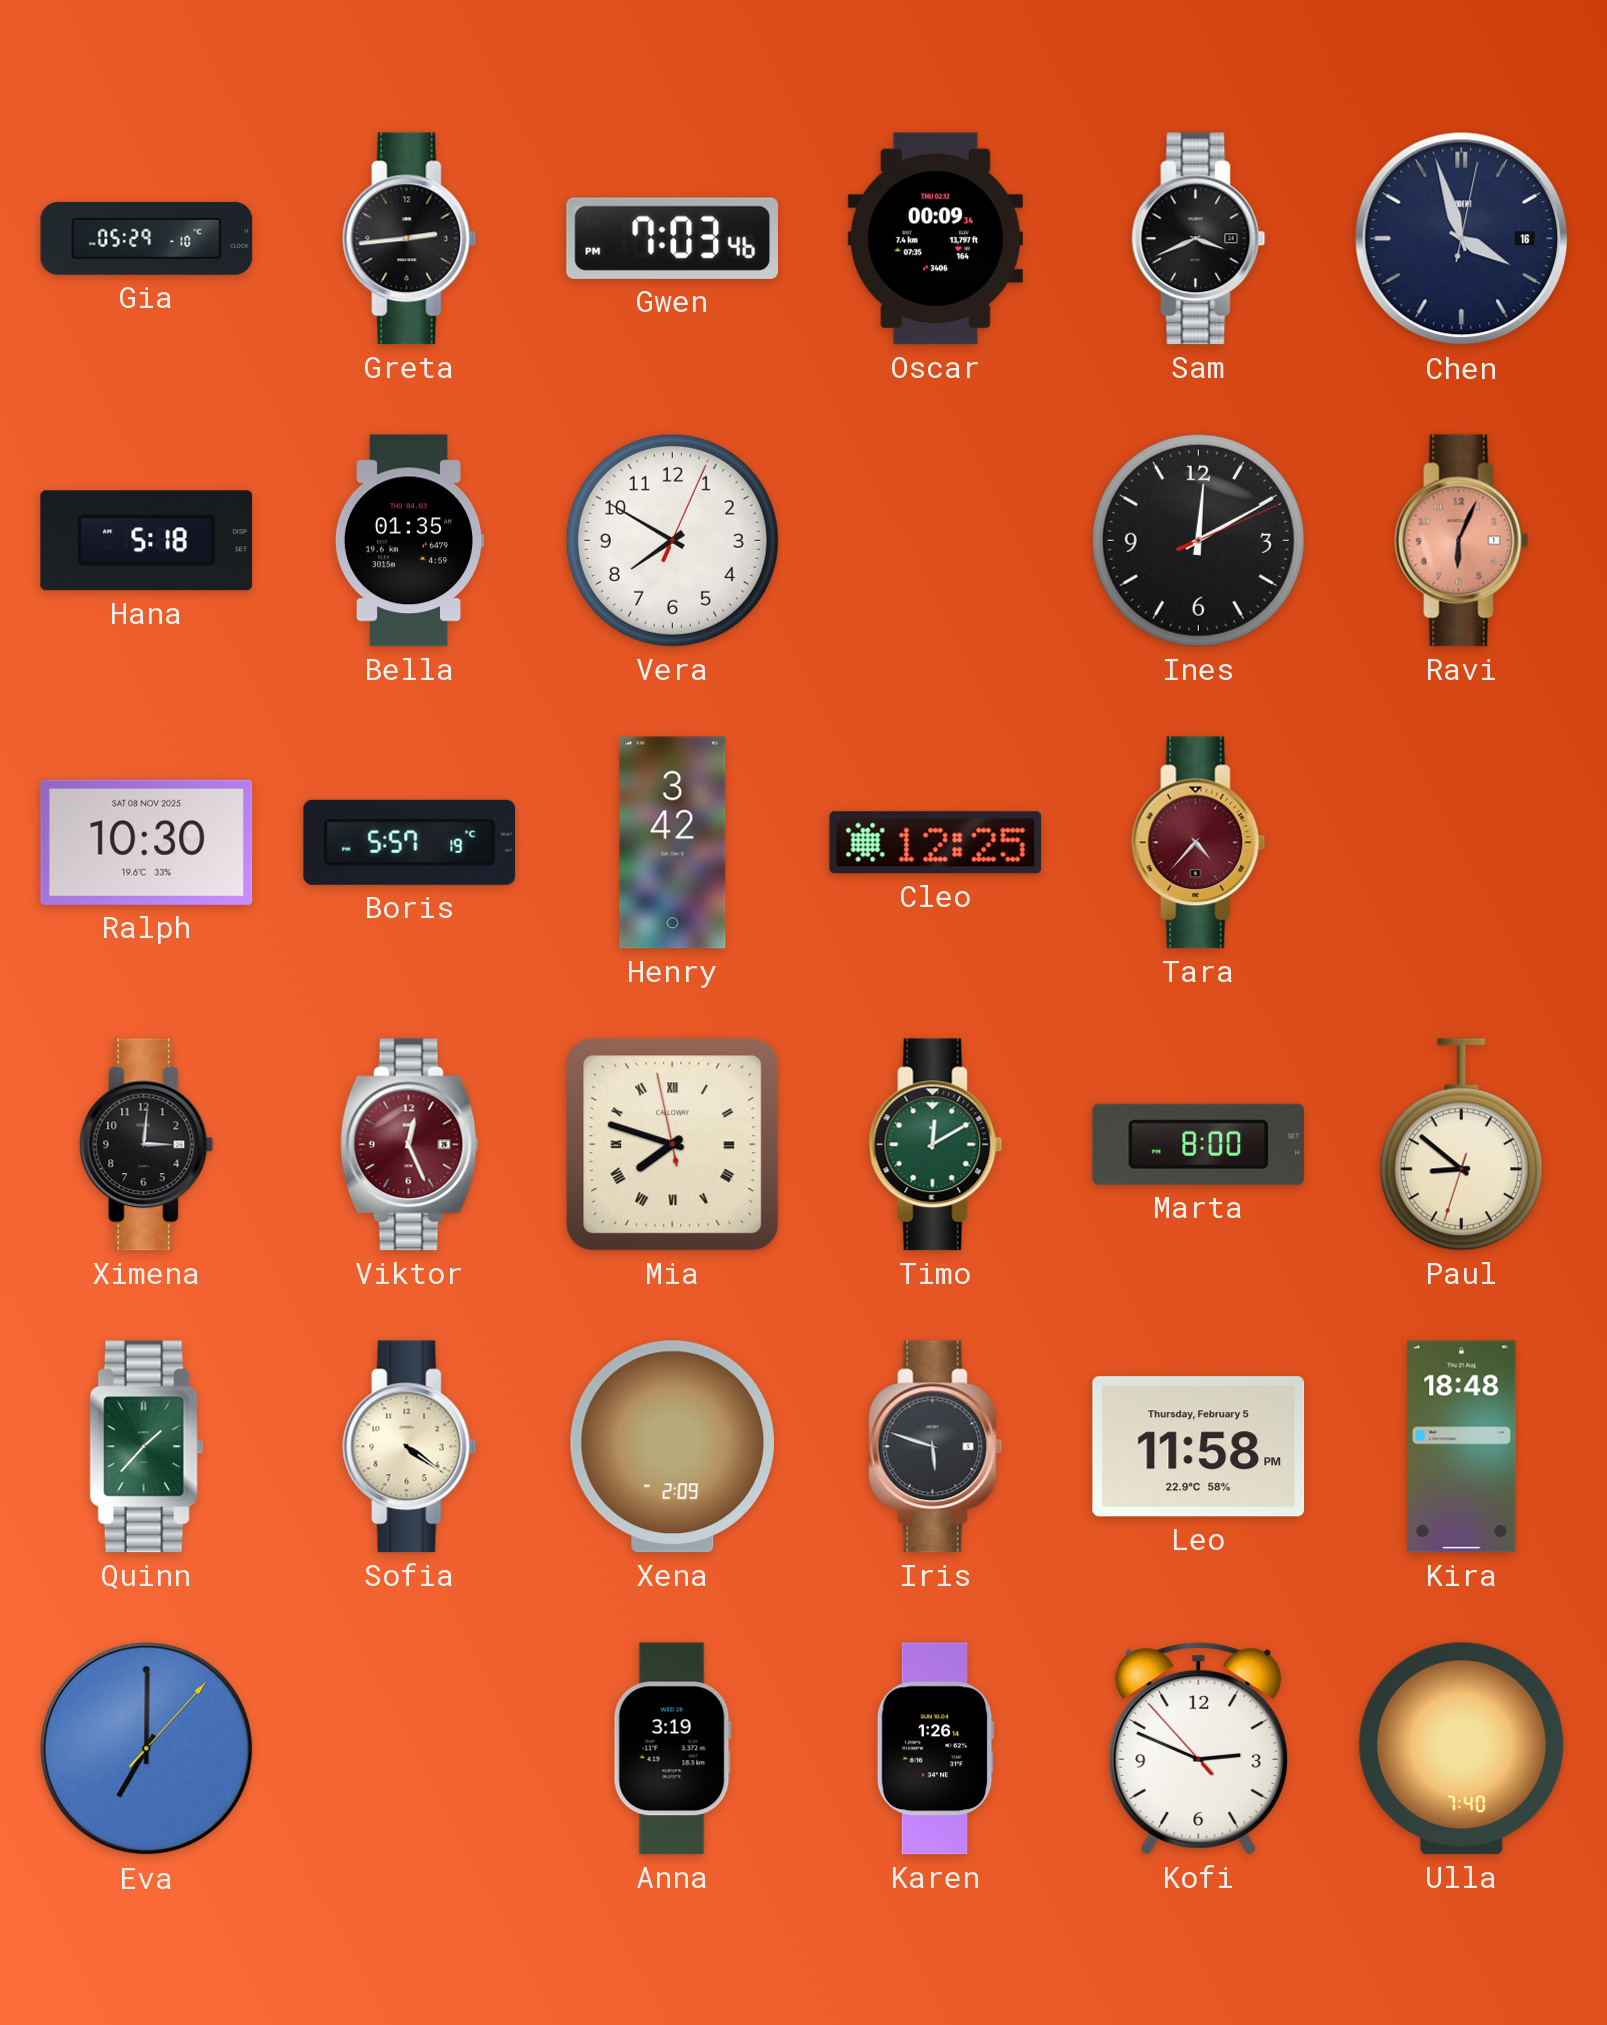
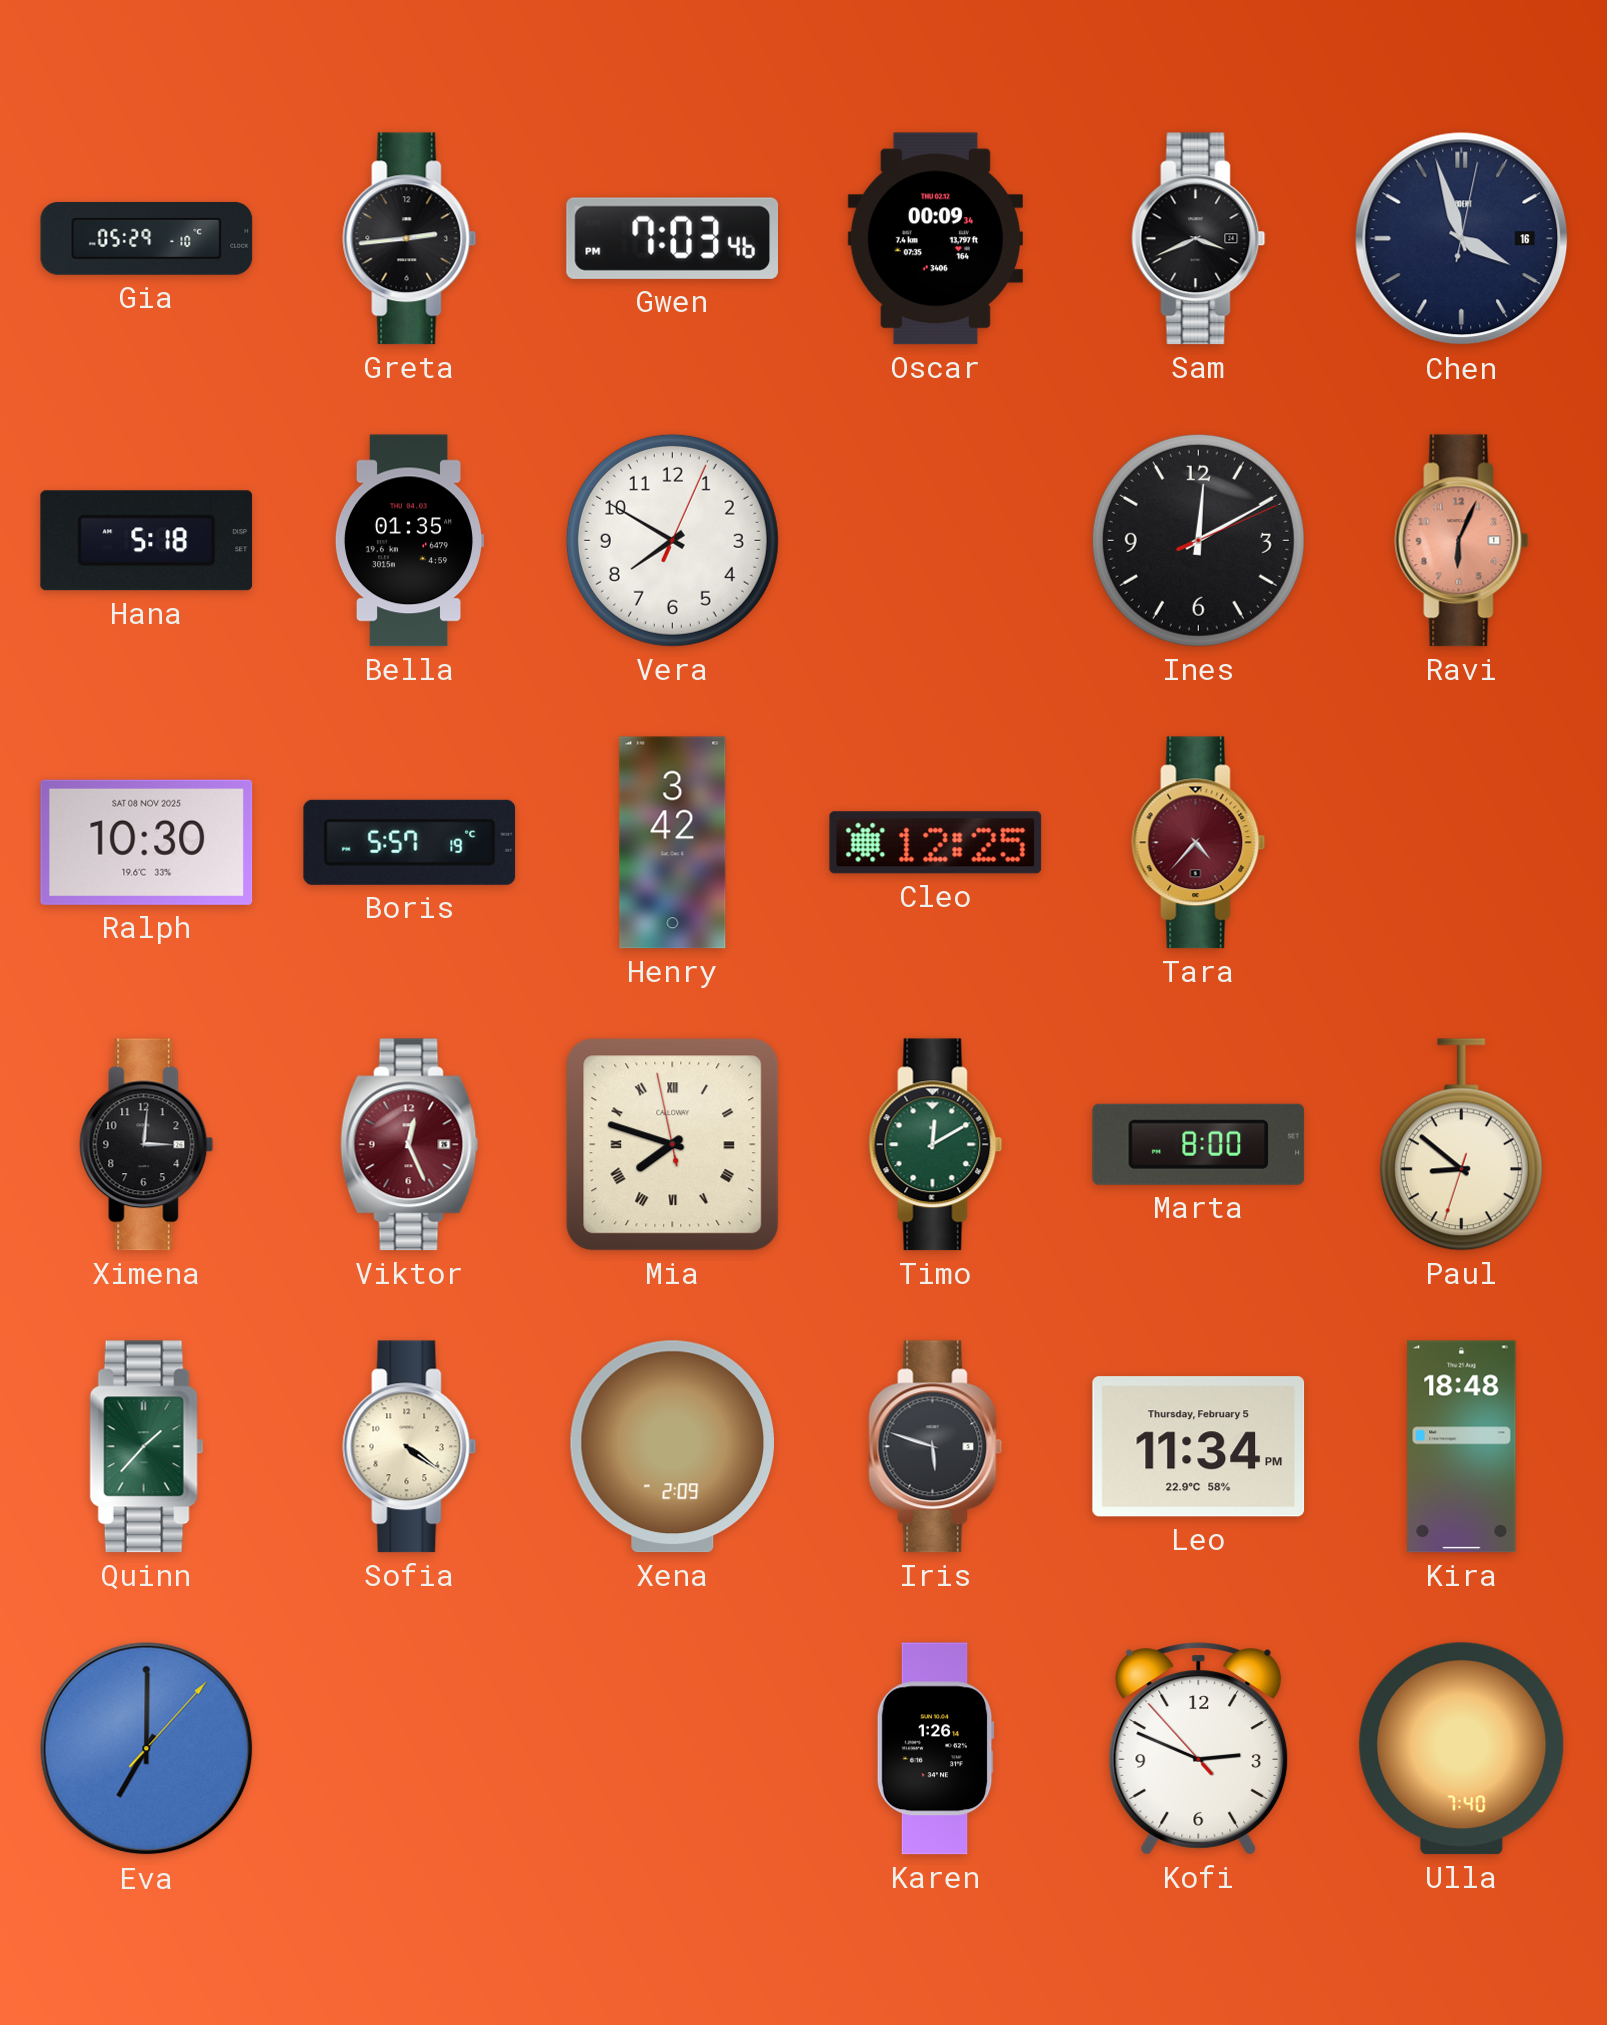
Leo: 11:58 -> 11:34 (1199, 1447)
Anna: 3:19 -> none (672, 1749)
